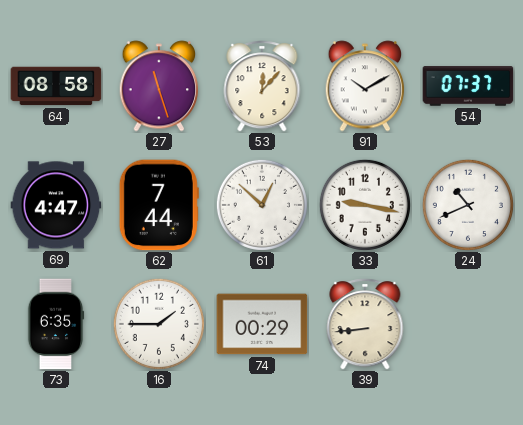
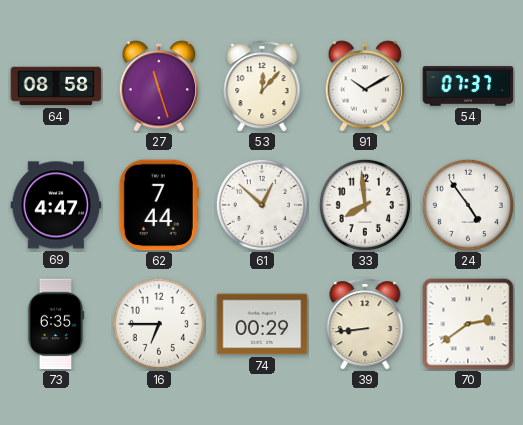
33: 9:17 -> 7:59 (365, 205)
24: 10:41 -> 4:54 (468, 205)
16: 1:45 -> 6:45 (159, 324)
70: none -> 2:39 (468, 324)
